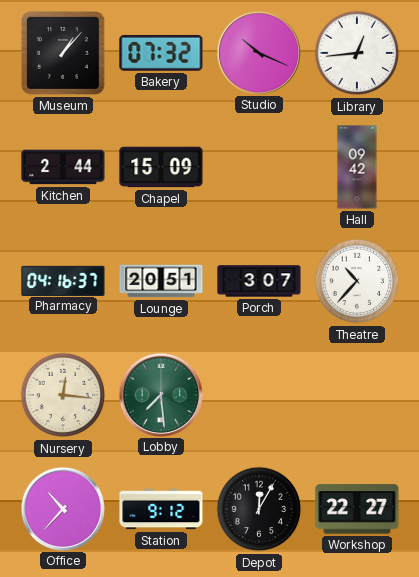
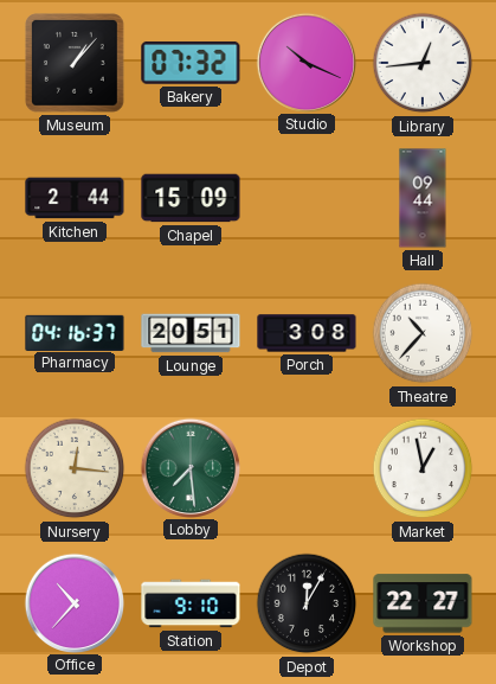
Hall: 09:42 -> 09:44 (423, 198)
Porch: 3:07 -> 3:08 (307, 333)
Market: none -> 12:58 (423, 468)
Station: 9:12 -> 9:10 (191, 603)
